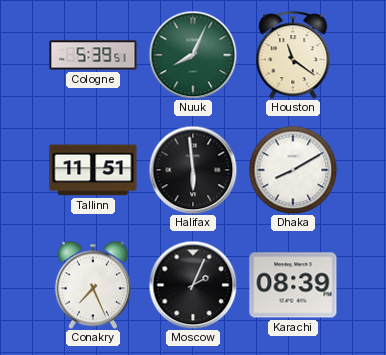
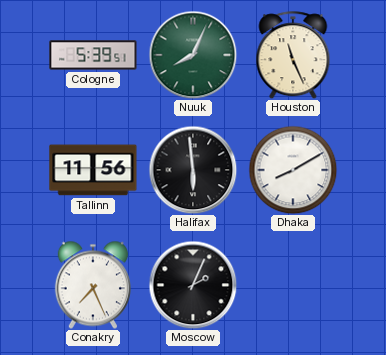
Houston: 11:21 -> 11:26 (293, 55)
Tallinn: 11:51 -> 11:56 (93, 170)
Karachi: 08:39 -> none (293, 285)
